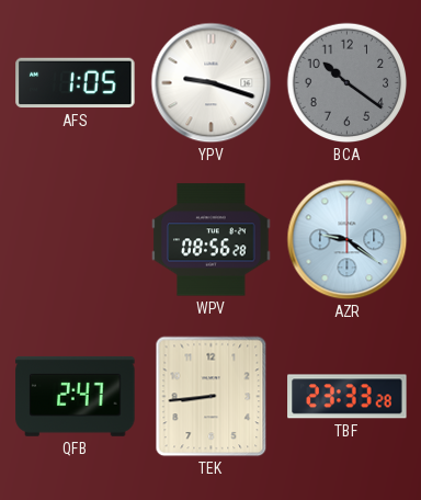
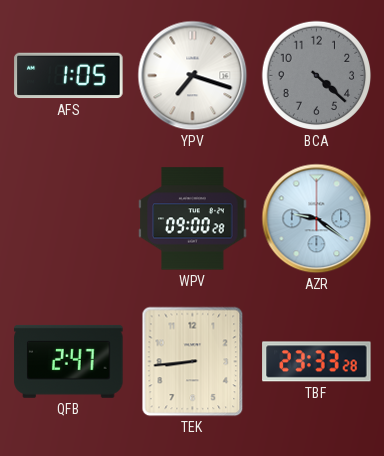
YPV: 9:18 -> 7:18 (193, 76)
BCA: 10:21 -> 4:22 (317, 76)
WPV: 08:56 -> 09:00 (193, 219)
